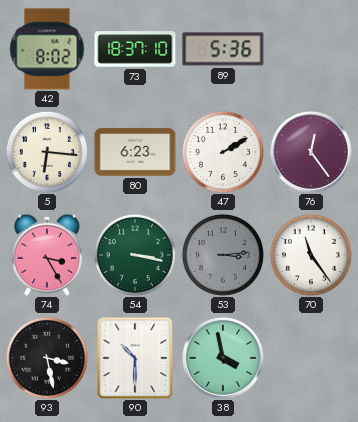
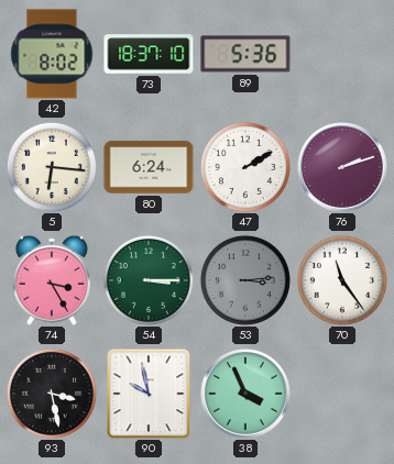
80: 6:23 -> 6:24 (149, 167)
76: 12:24 -> 2:12 (343, 168)
54: 3:17 -> 3:15 (149, 280)
90: 10:30 -> 9:58 (149, 394)
38: 3:58 -> 3:56 (247, 395)
